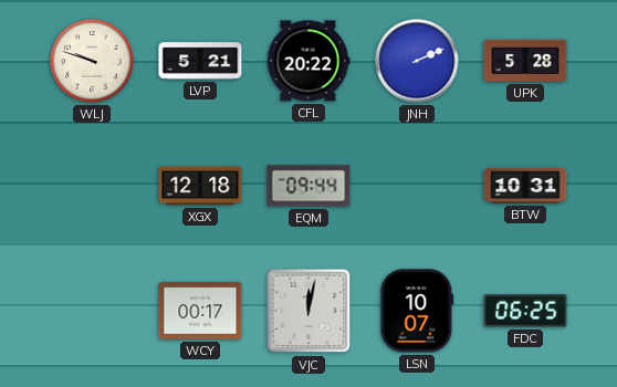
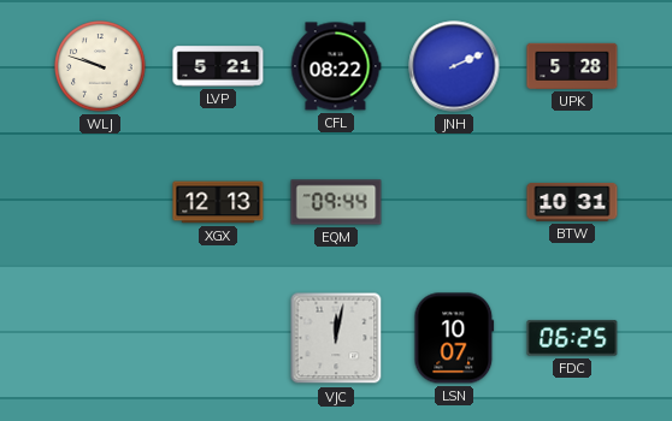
CFL: 20:22 -> 08:22 (336, 66)
XGX: 12:18 -> 12:13 (218, 202)
WCY: 00:17 -> none (200, 311)
